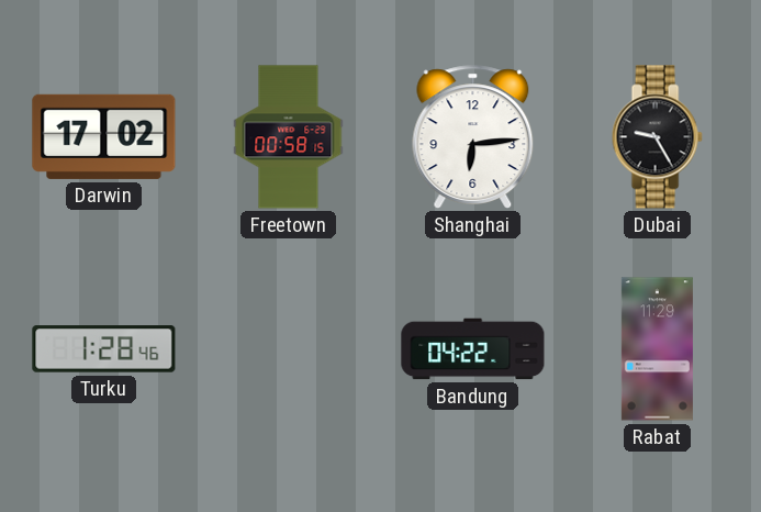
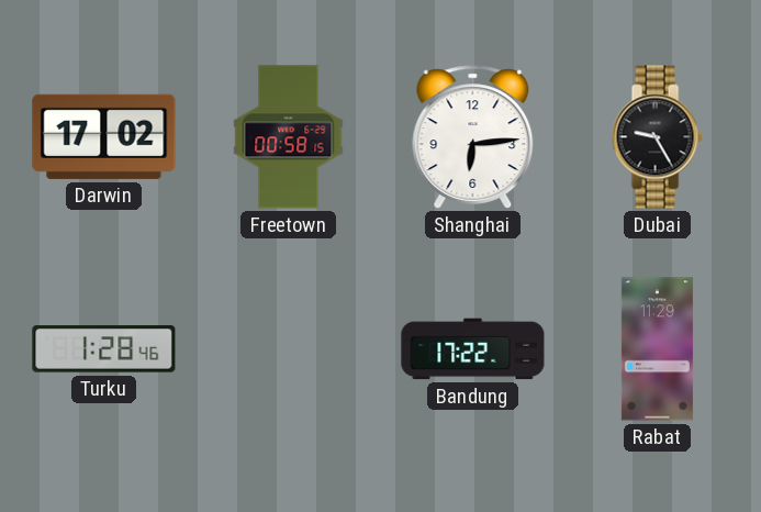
Bandung: 04:22 -> 17:22 (473, 349)
